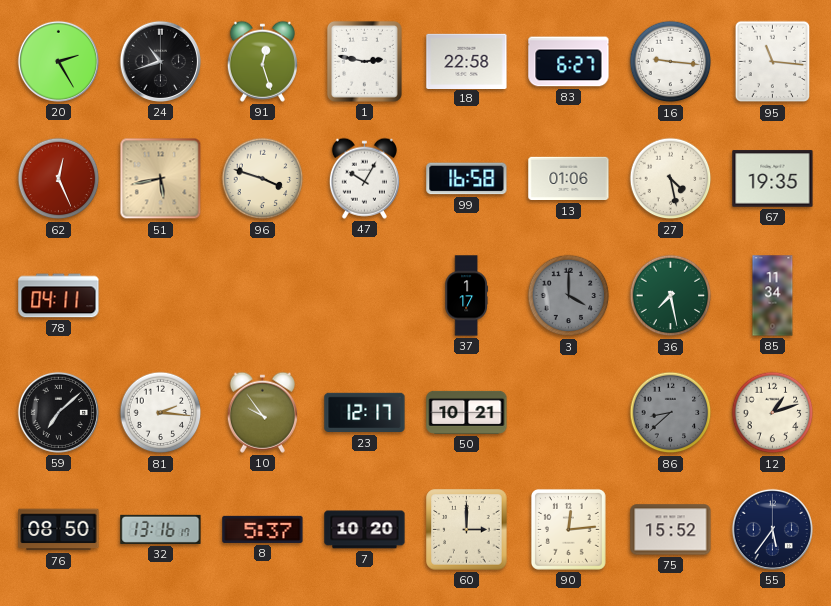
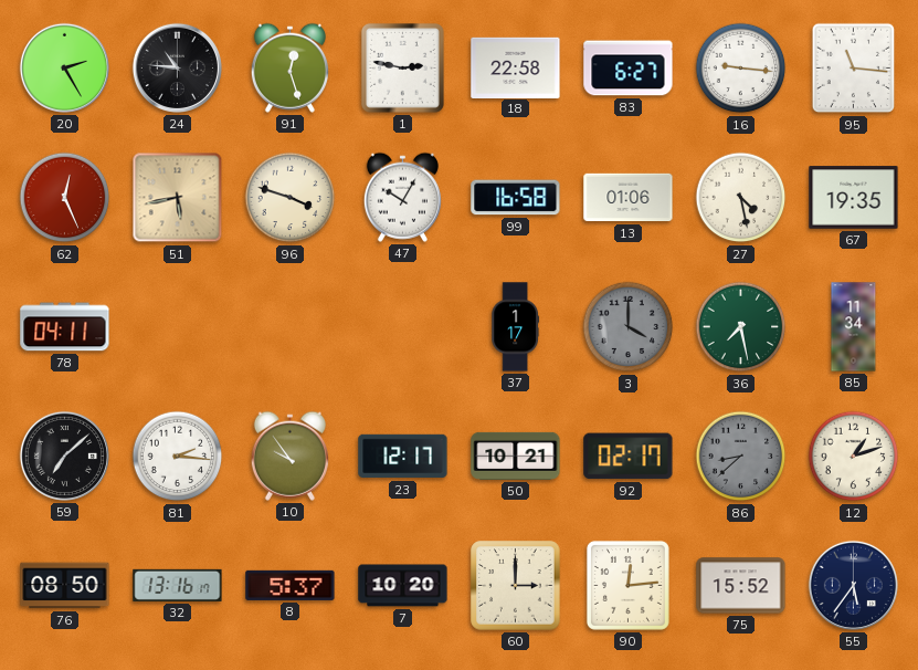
24: 10:42 -> 10:46 (177, 67)
92: none -> 02:17 (629, 457)
